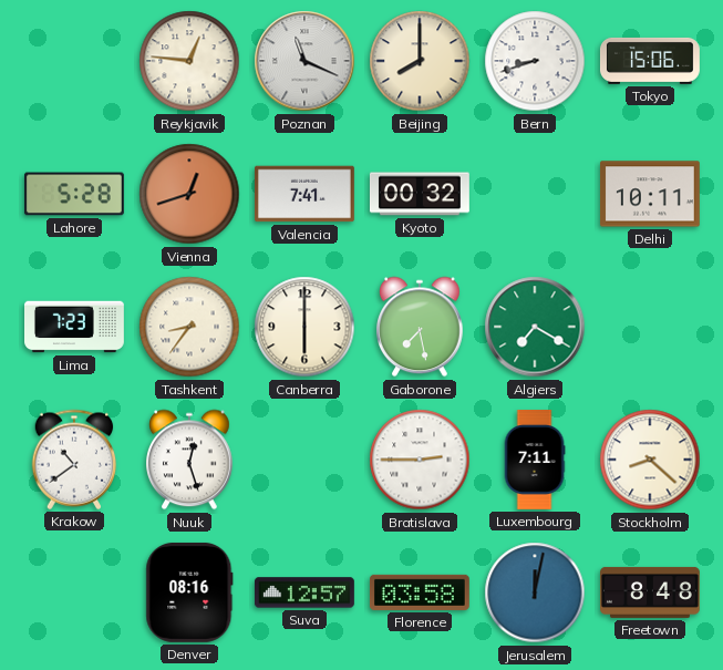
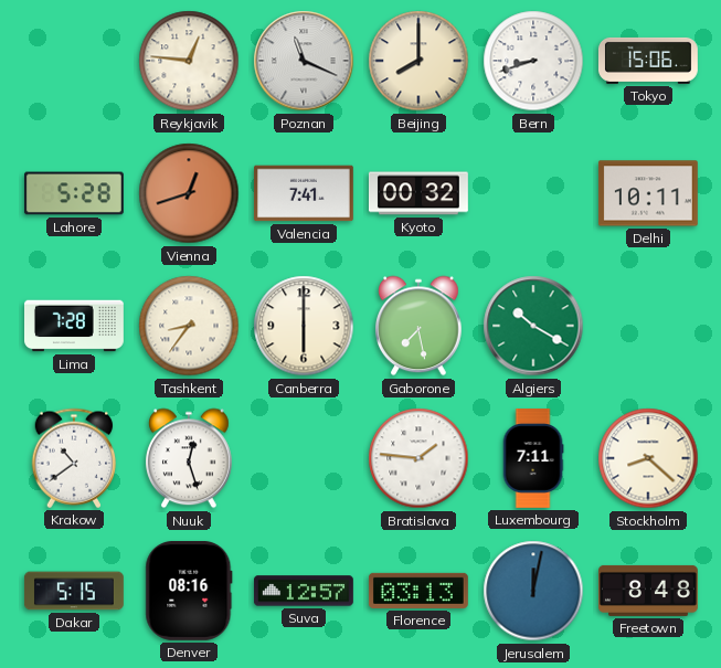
Lima: 7:23 -> 7:28 (75, 326)
Algiers: 7:20 -> 10:20 (533, 326)
Bratislava: 2:45 -> 1:46 (418, 458)
Dakar: none -> 5:15 (74, 591)
Florence: 03:58 -> 03:13 (418, 591)
